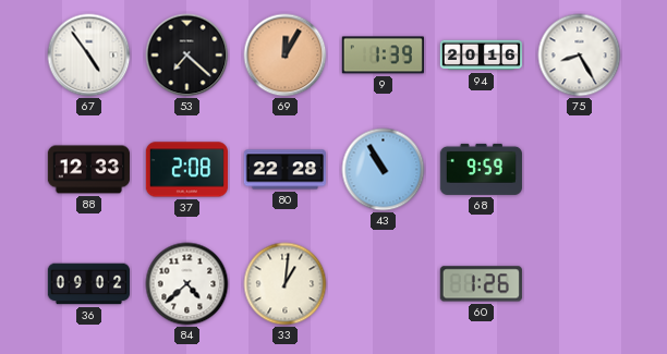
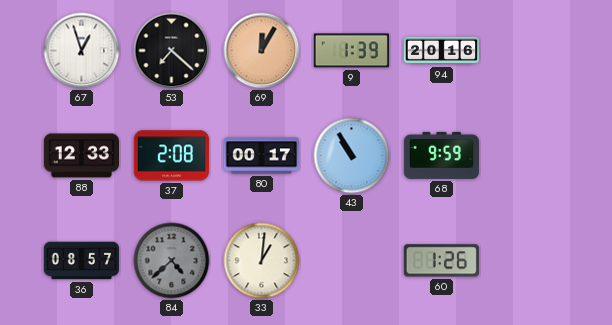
67: 4:54 -> 12:57 (82, 51)
75: 8:25 -> none (580, 56)
80: 22:28 -> 00:17 (261, 156)
36: 09:02 -> 08:57 (81, 261)
84 dial: white -> grey (172, 261)
